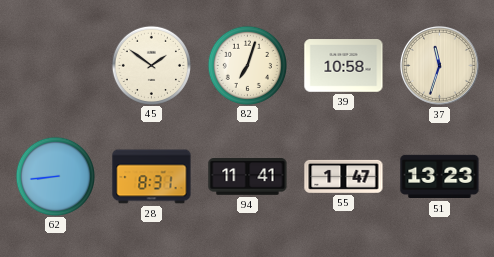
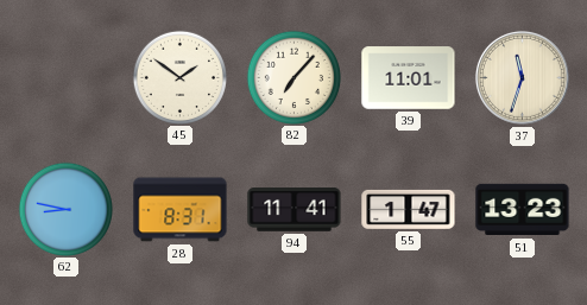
82: 7:03 -> 7:07 (293, 77)
39: 10:58 -> 11:01 (409, 78)
62: 8:44 -> 8:47 (65, 209)
